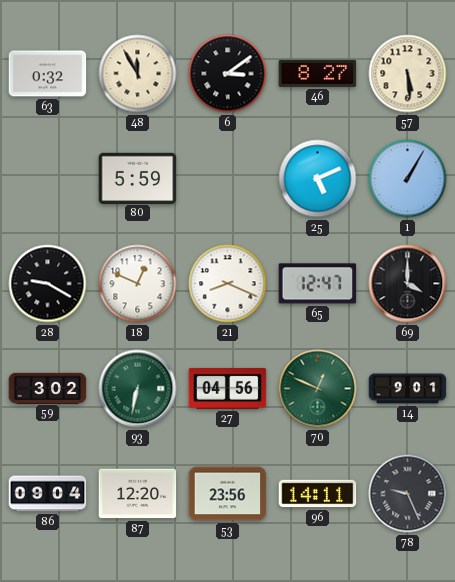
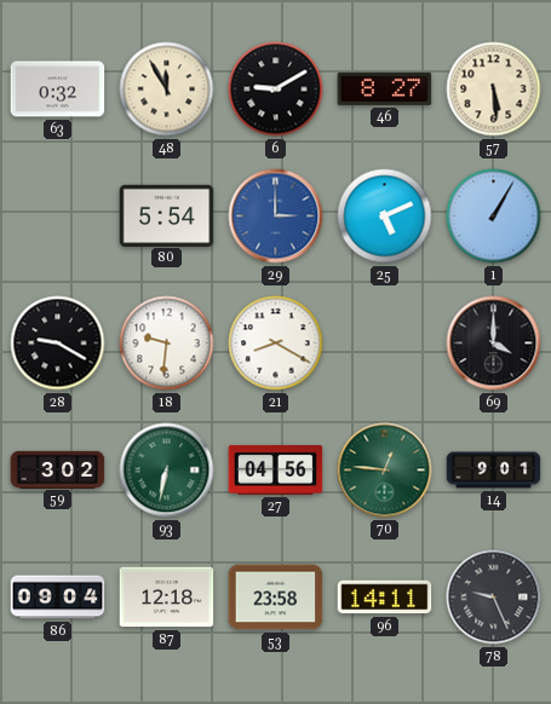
6: 3:09 -> 9:10 (276, 90)
80: 5:59 -> 5:54 (167, 215)
29: none -> 3:00 (276, 217)
18: 12:49 -> 9:31 (167, 344)
21: 8:19 -> 8:20 (276, 344)
65: 12:47 -> none (318, 284)
70: 12:49 -> 12:46 (385, 471)
87: 12:20 -> 12:18 (167, 598)
53: 23:56 -> 23:58 (276, 598)
